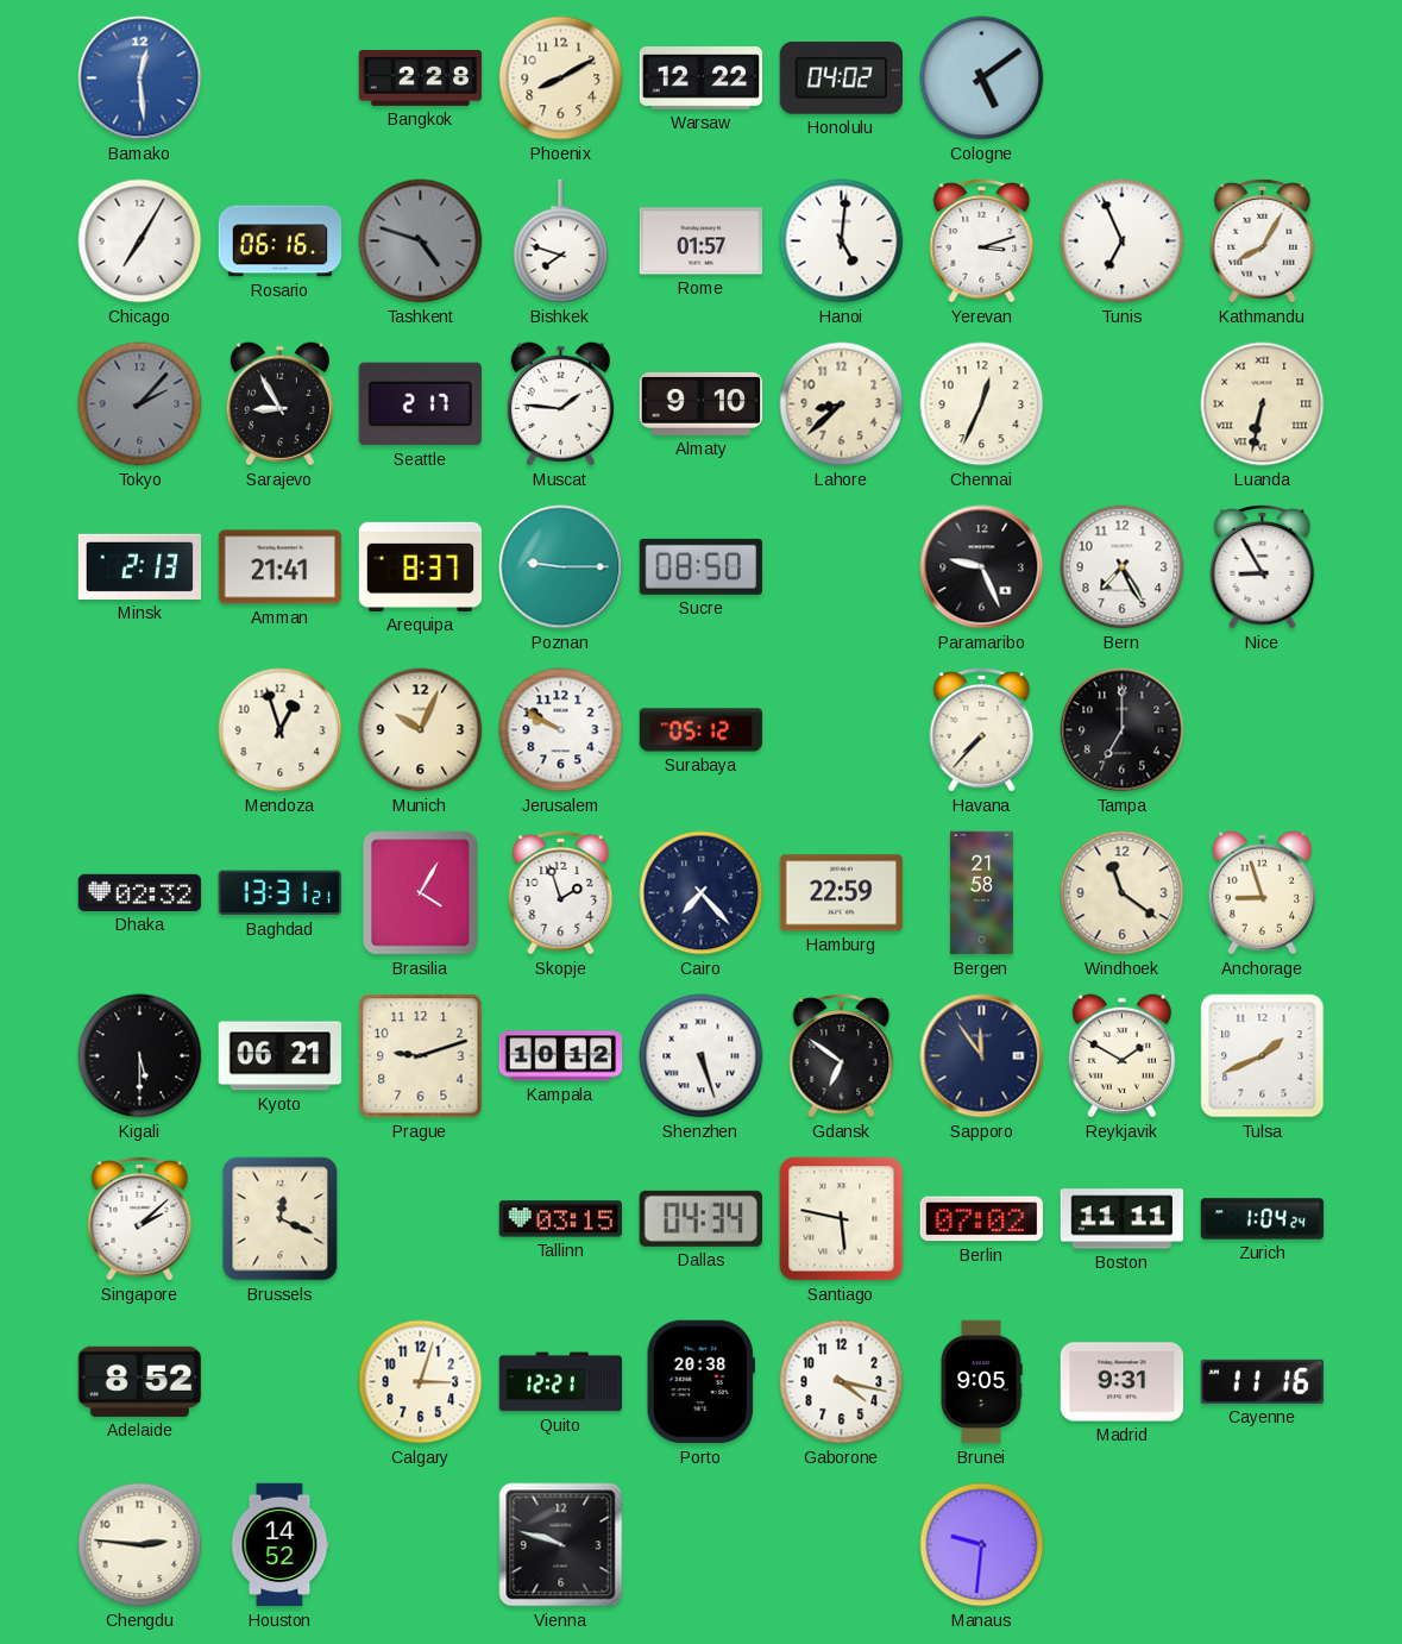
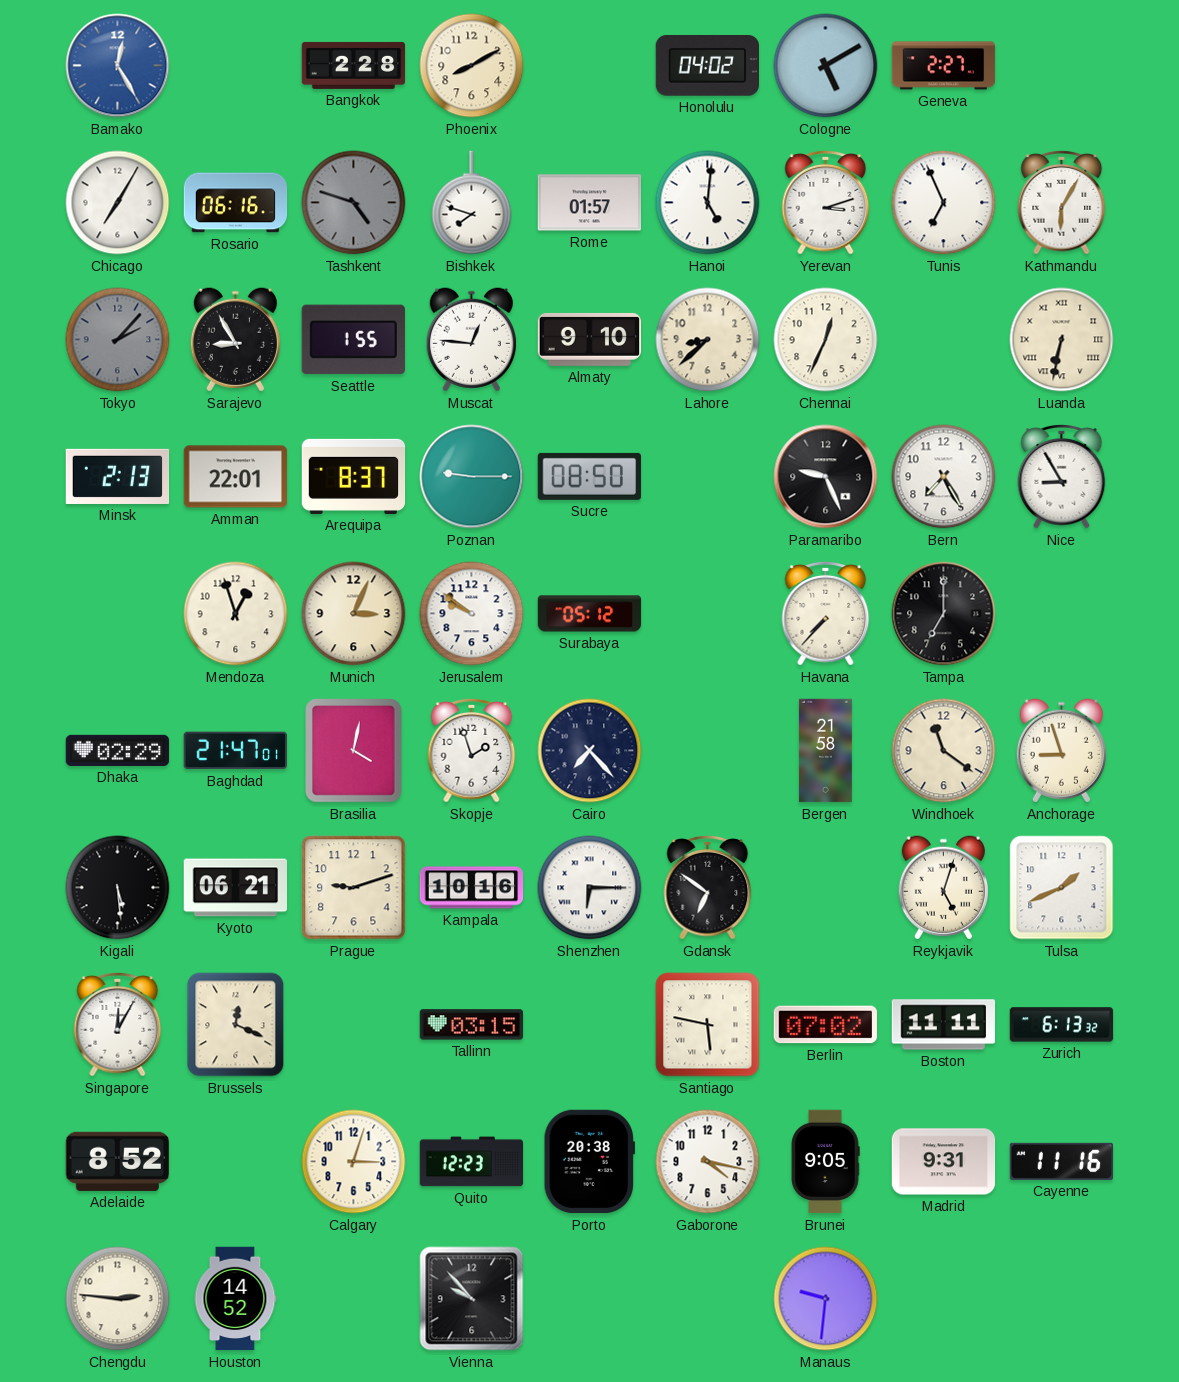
Bamako: 12:29 -> 12:25 (118, 66)
Warsaw: 12:22 -> none (702, 79)
Cologne: 5:09 -> 5:10 (826, 66)
Geneva: none -> 2:27 (944, 66)
Kathmandu: 8:05 -> 6:05 (1062, 202)
Seattle: 2:17 -> 1:55 (353, 340)
Muscat: 1:46 -> 12:46 (471, 340)
Amman: 21:41 -> 22:01 (236, 477)
Munich: 10:04 -> 3:04 (354, 614)
Jerusalem: 9:50 -> 9:51 (472, 614)
Dhaka: 02:32 -> 02:29 (118, 750)
Baghdad: 13:31 -> 21:47 (235, 751)
Brasilia: 4:05 -> 4:02 (354, 751)
Hamburg: 22:59 -> none (842, 893)
Kigali: 5:30 -> 5:29 (118, 888)
Kampala: 10:12 -> 10:16 (472, 888)
Shenzhen: 5:27 -> 6:15 (590, 888)
Sapporo: 11:54 -> none (982, 1056)
Reykjavik: 1:50 -> 5:03 (943, 888)
Singapore: 2:08 -> 12:05 (118, 1024)
Dallas: 04:34 -> none (700, 1218)
Zurich: 1:04 -> 6:13 (1062, 1025)
Quito: 12:21 -> 12:23 (472, 1162)
Vienna: 9:48 -> 9:53 (472, 1299)
